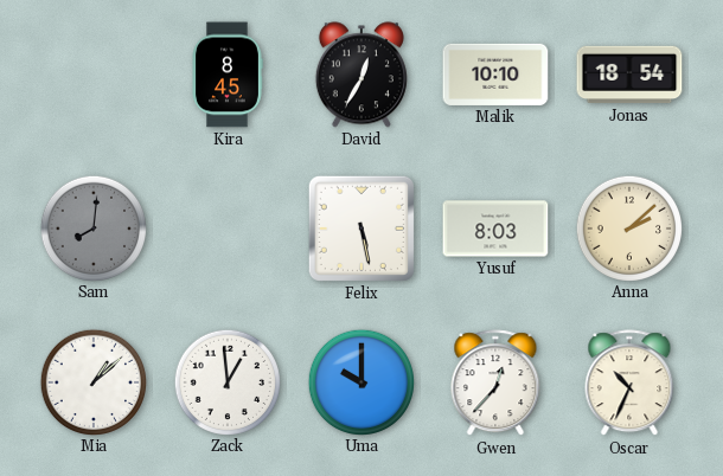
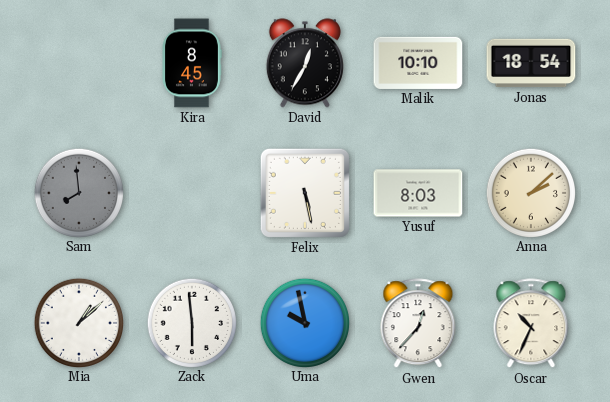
Sam: 8:01 -> 7:59 (78, 192)
Zack: 12:59 -> 5:59 (191, 322)
Uma: 10:00 -> 9:58 (304, 322)
